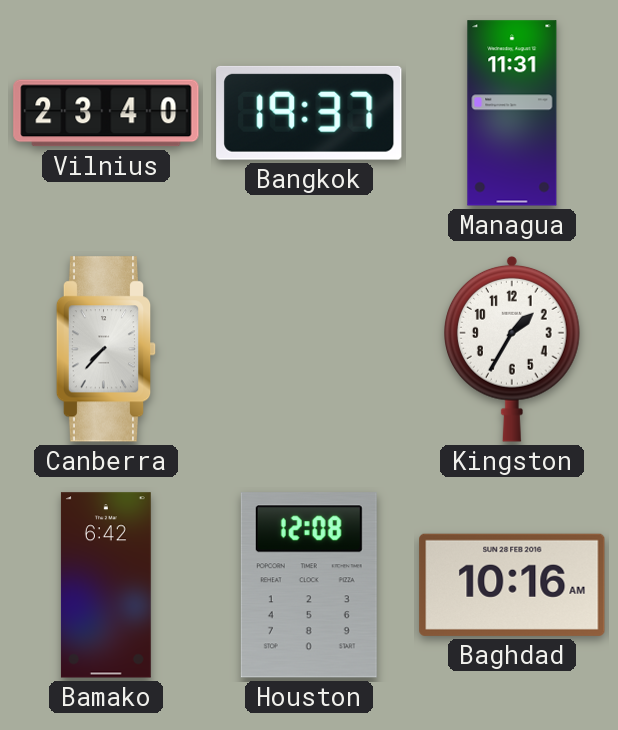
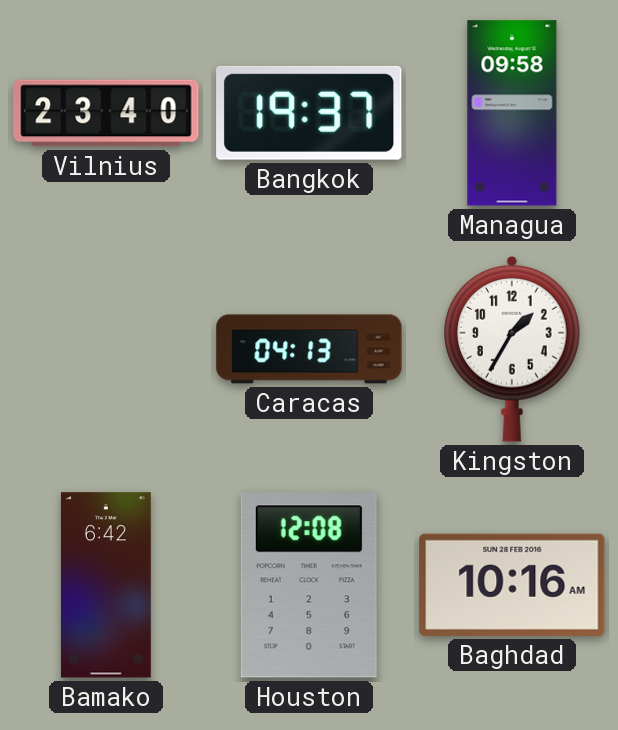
Managua: 11:31 -> 09:58 (512, 113)
Canberra: 7:37 -> none (106, 349)
Caracas: none -> 04:13 (309, 349)
